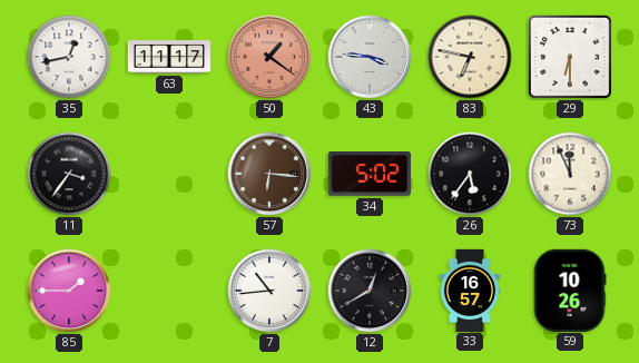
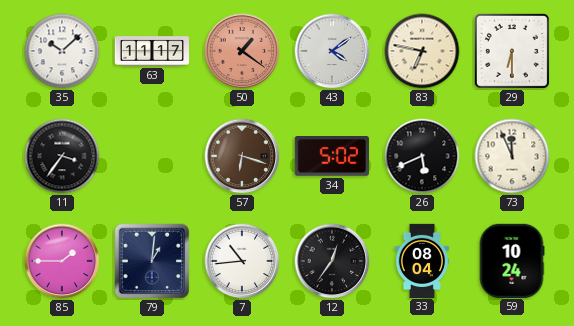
35: 12:43 -> 10:08 (62, 51)
43: 3:46 -> 4:09 (332, 51)
57: 6:16 -> 6:18 (242, 156)
26: 5:36 -> 5:41 (422, 156)
79: none -> 1:01 (152, 261)
12: 12:40 -> 12:36 (332, 261)
33: 16:57 -> 08:04 (421, 260)
59: 10:26 -> 10:24 (512, 260)
